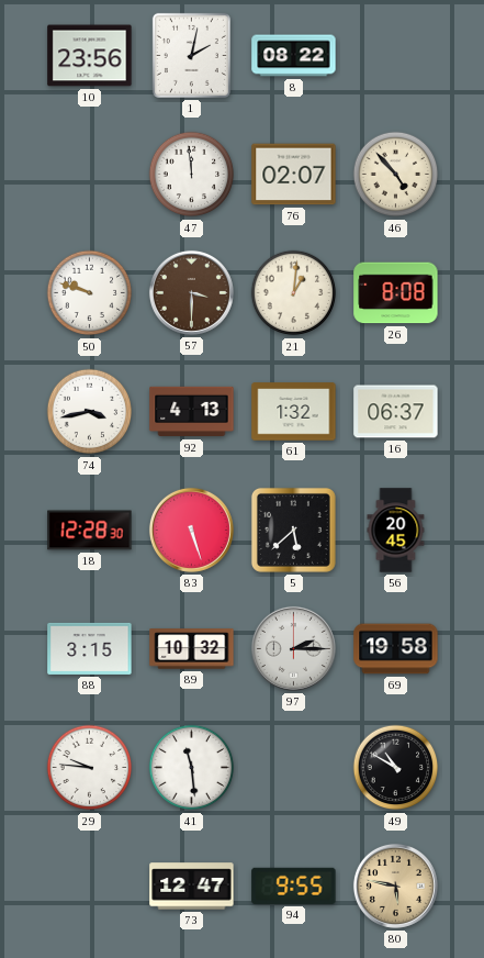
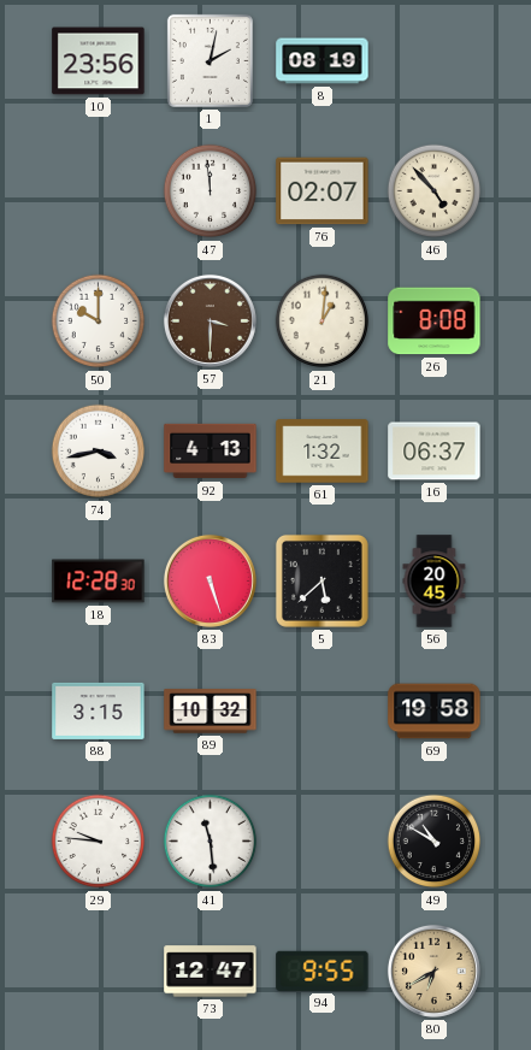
8: 08:22 -> 08:19 (323, 61)
50: 9:48 -> 10:00 (99, 322)
97: 2:15 -> none (293, 648)
80: 5:47 -> 6:40 (433, 971)
